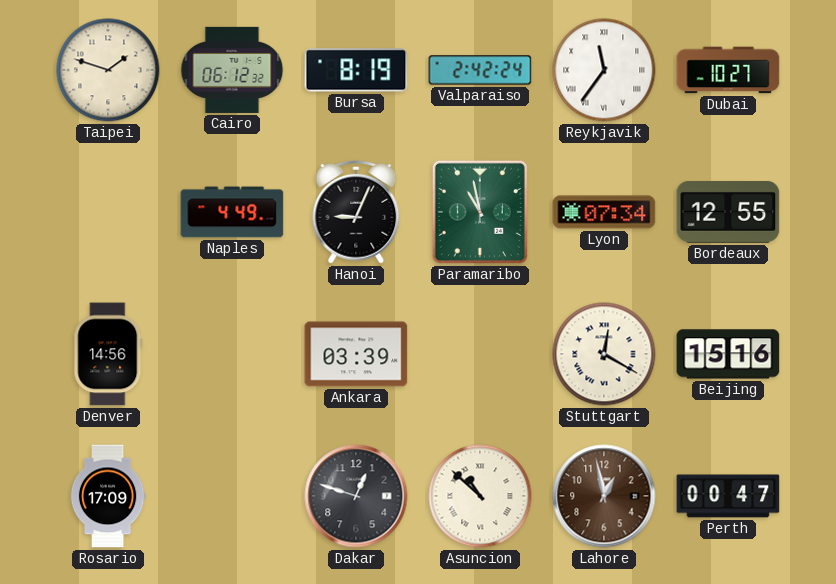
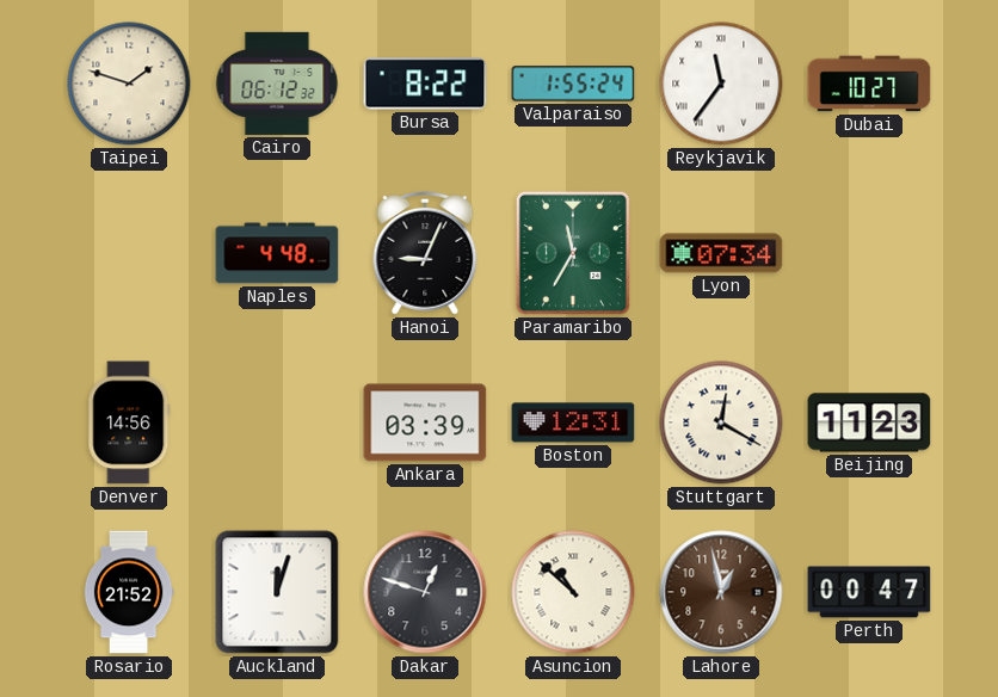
Bursa: 8:19 -> 8:22 (425, 84)
Valparaiso: 2:42 -> 1:55 (573, 84)
Naples: 4:49 -> 4:48 (277, 253)
Paramaribo: 10:58 -> 11:35 (573, 253)
Bordeaux: 12:55 -> none (728, 212)
Boston: none -> 12:31 (573, 422)
Beijing: 15:16 -> 11:23 (869, 422)
Rosario: 17:09 -> 21:52 (129, 592)
Auckland: none -> 12:03 (277, 592)
